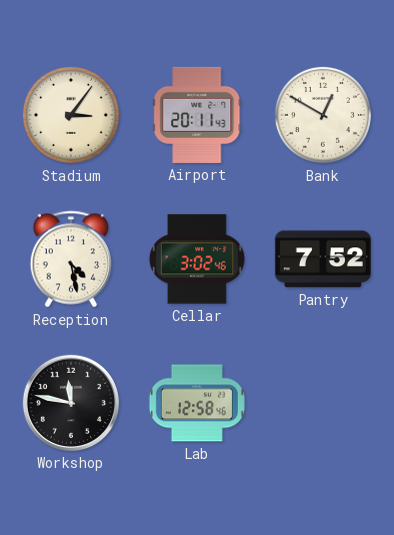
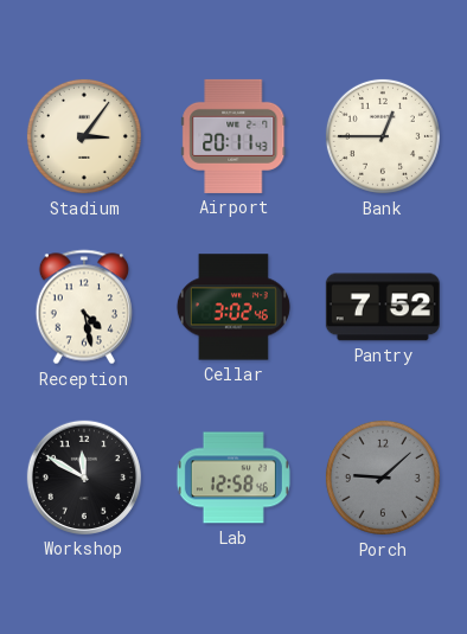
Bank: 12:50 -> 12:45 (383, 136)
Workshop: 11:47 -> 11:50 (84, 478)
Porch: none -> 9:08 (383, 478)
